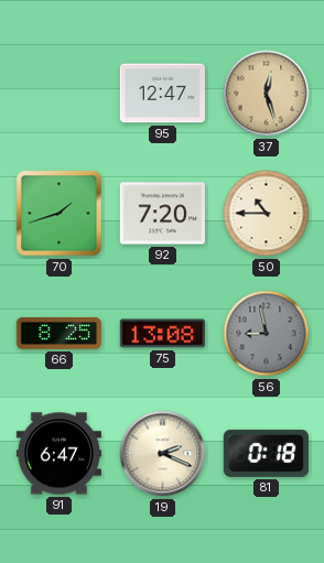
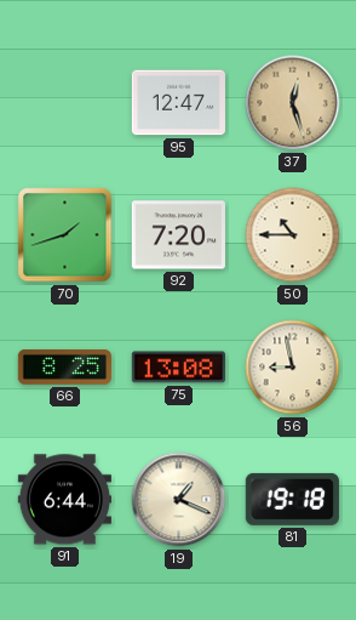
56 dial: grey -> cream (293, 368)
91: 6:47 -> 6:44 (64, 500)
19: 2:19 -> 1:19 (179, 500)
81: 0:18 -> 19:18 (292, 499)
